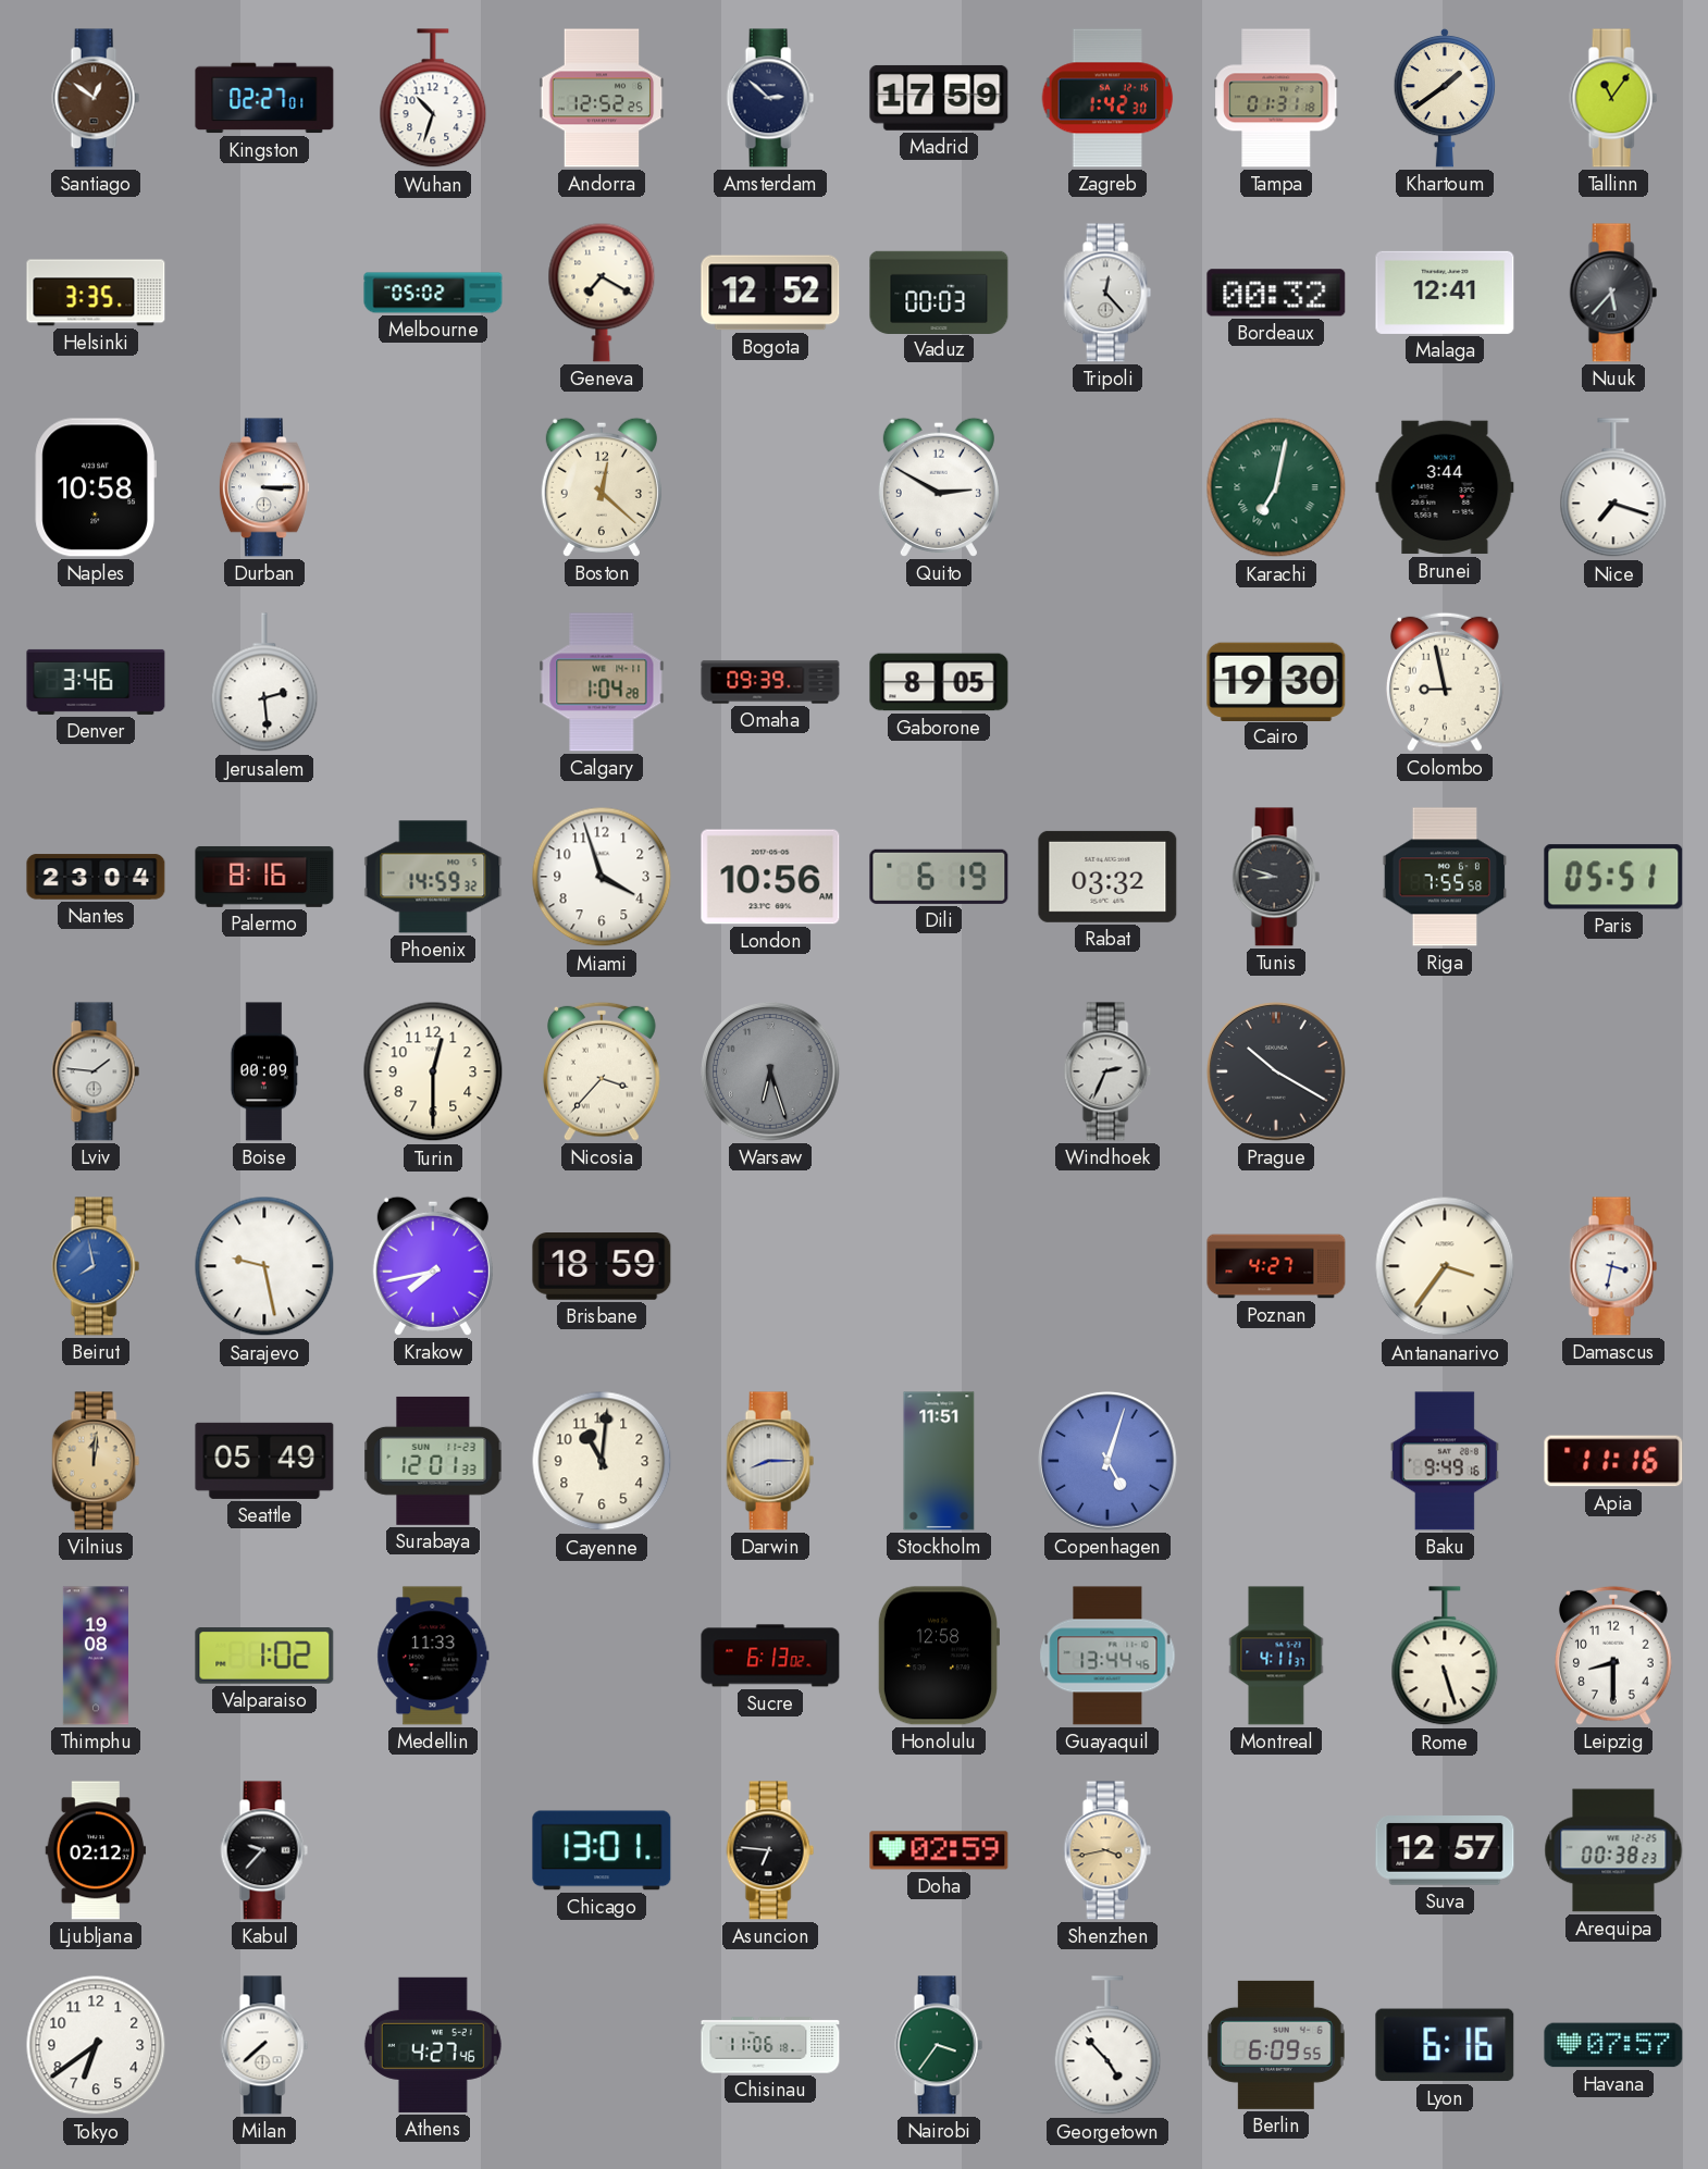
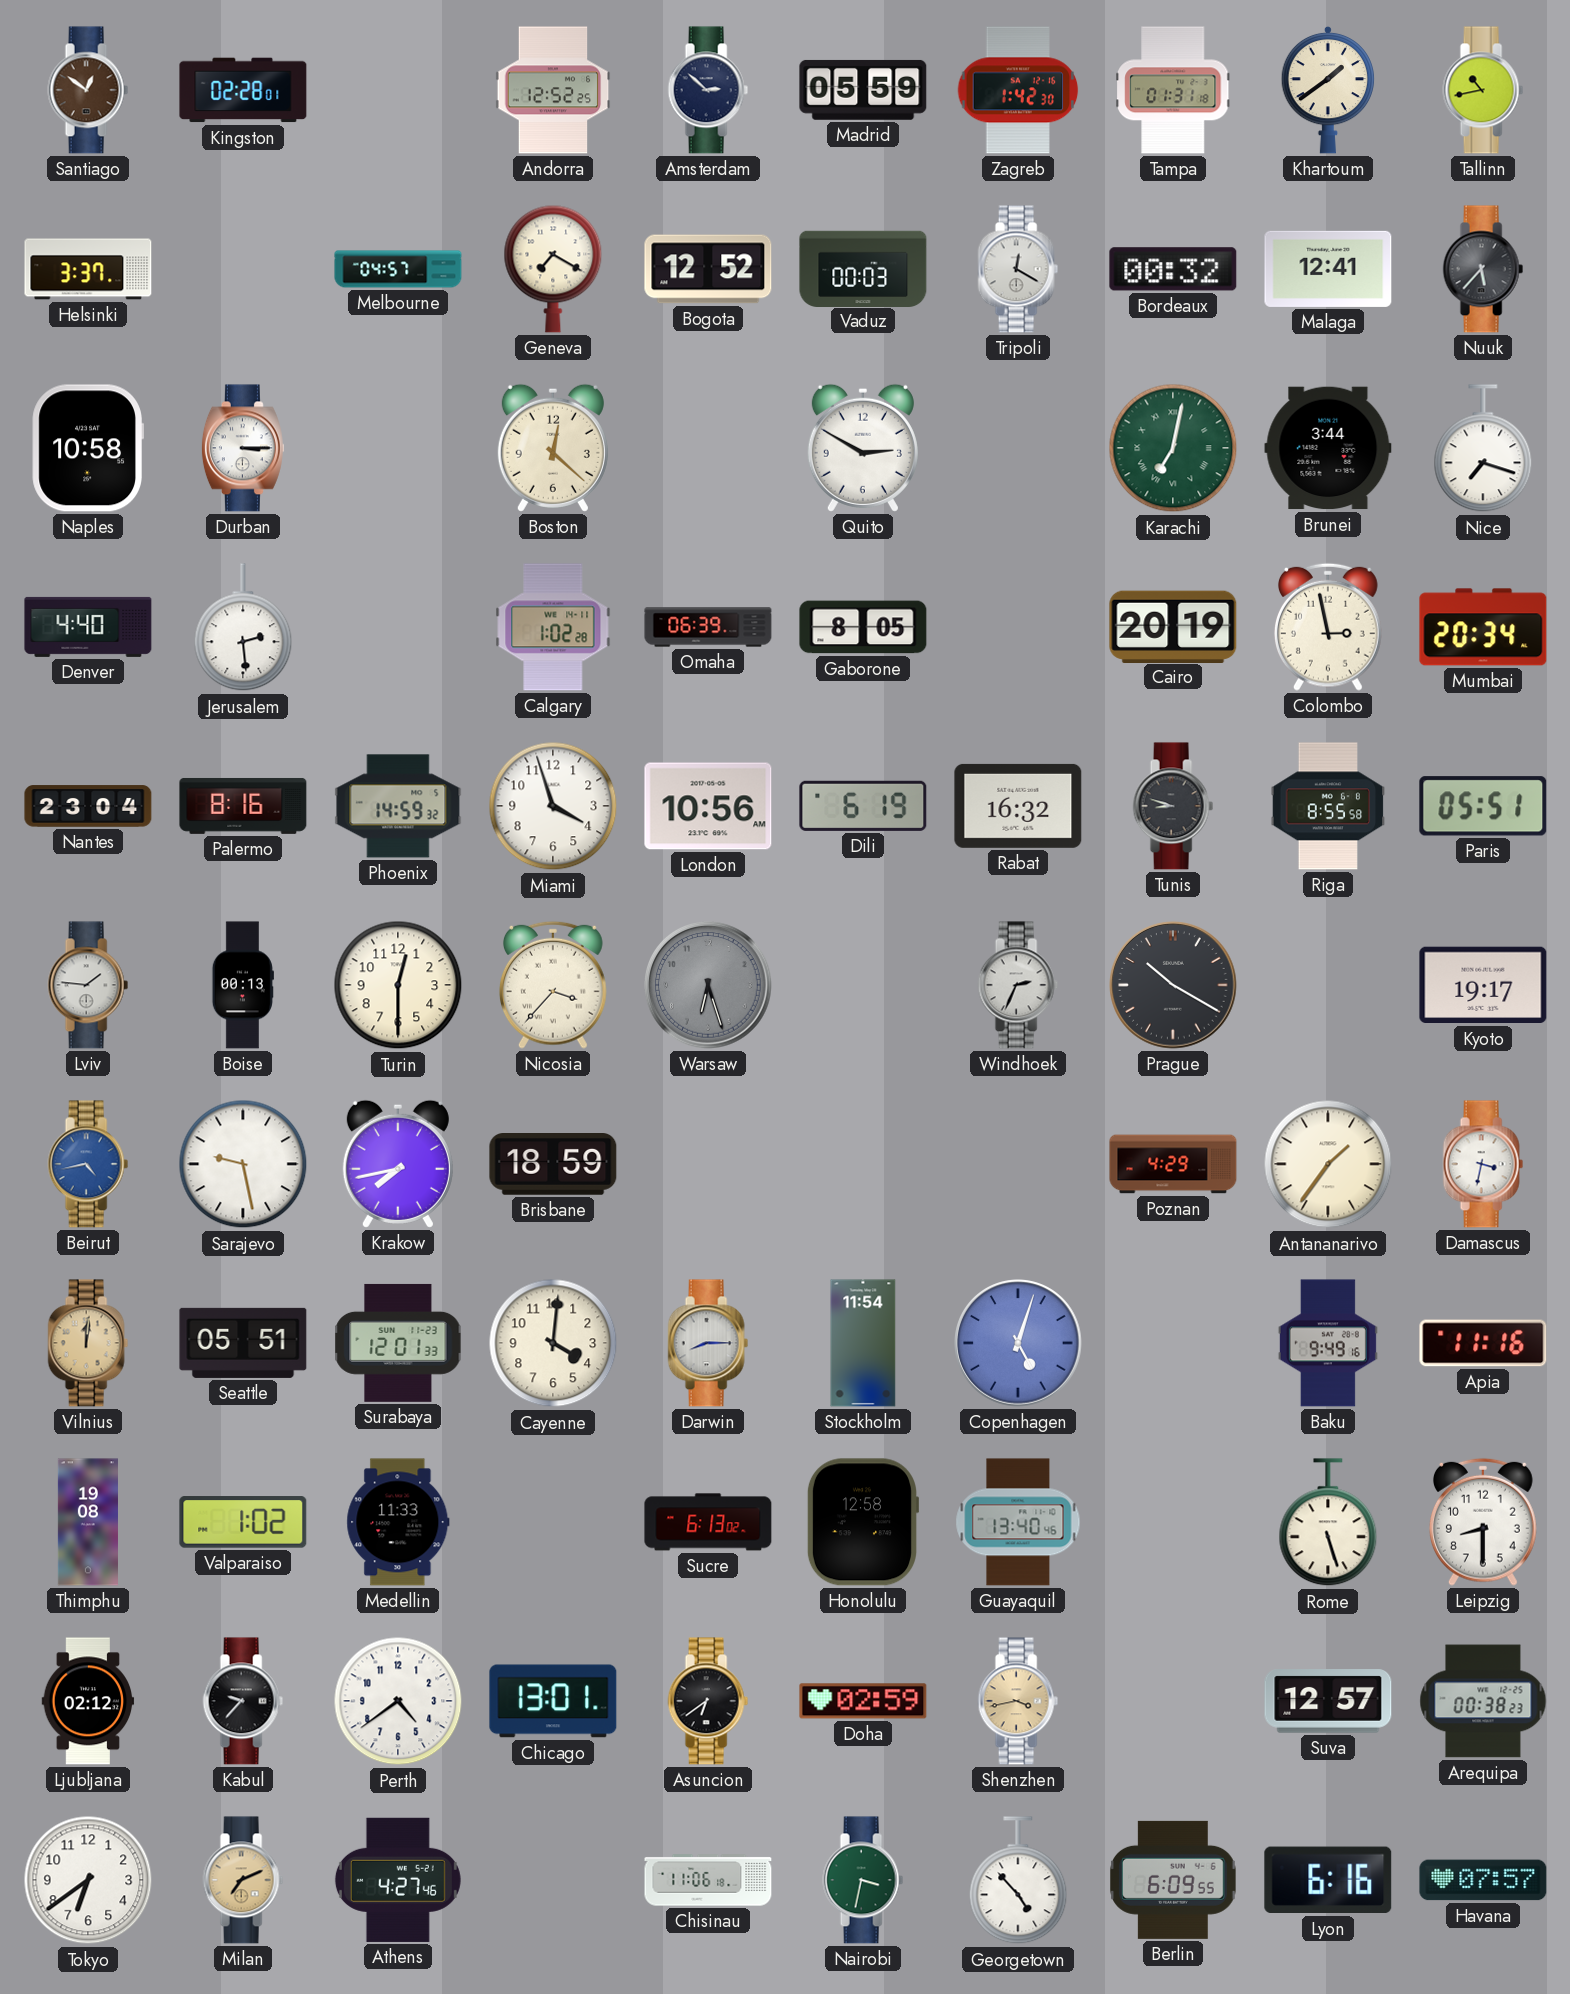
Kingston: 02:27 -> 02:28 (243, 90)
Wuhan: 10:33 -> none (433, 99)
Madrid: 17:59 -> 05:59 (863, 90)
Tallinn: 11:06 -> 10:43 (1483, 90)
Helsinki: 3:35 -> 3:37 (88, 269)
Melbourne: 05:02 -> 04:57 (398, 269)
Tripoli: 12:23 -> 12:20 (1018, 269)
Denver: 3:46 -> 4:40 (88, 627)
Calgary: 1:04 -> 1:02 (553, 627)
Omaha: 09:39 -> 06:39 (708, 627)
Cairo: 19:30 -> 20:19 (1173, 626)
Colombo: 8:58 -> 2:58 (1328, 627)
Mumbai: none -> 20:34 (1483, 627)
Rabat: 03:32 -> 16:32 (1018, 806)
Riga: 7:55 -> 8:55 (1328, 806)
Boise: 00:09 -> 00:13 (243, 985)
Kyoto: none -> 19:17 (1483, 985)
Beirut: 7:58 -> 4:43 (88, 1164)
Poznan: 4:27 -> 4:29 (1173, 1164)
Antananarivo: 3:36 -> 1:36 (1328, 1164)
Seattle: 05:49 -> 05:51 (243, 1343)
Cayenne: 11:01 -> 4:01 (553, 1343)
Stockholm: 11:51 -> 11:54 (863, 1343)
Guayaquil: 13:44 -> 13:40 (1018, 1522)
Montreal: 4:11 -> none (1276, 1656)
Perth: none -> 4:39 (398, 1701)
Asuncion: 6:46 -> 6:39 (708, 1701)
Milan: 7:38 -> 7:11 (243, 1880)
Milan dial: white -> champagne (243, 1880)
Nairobi: 3:36 -> 3:32 (863, 1880)
